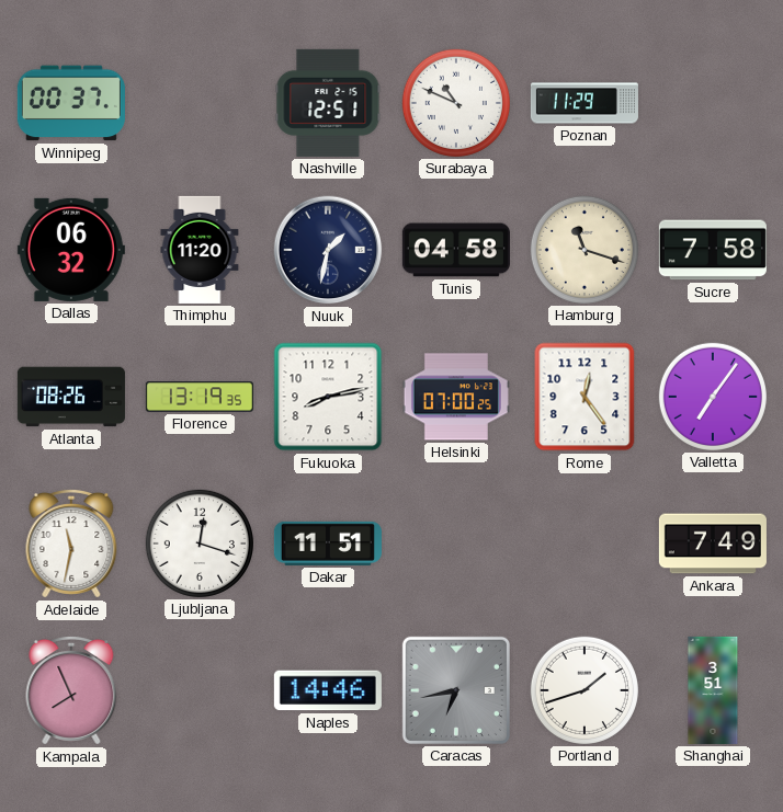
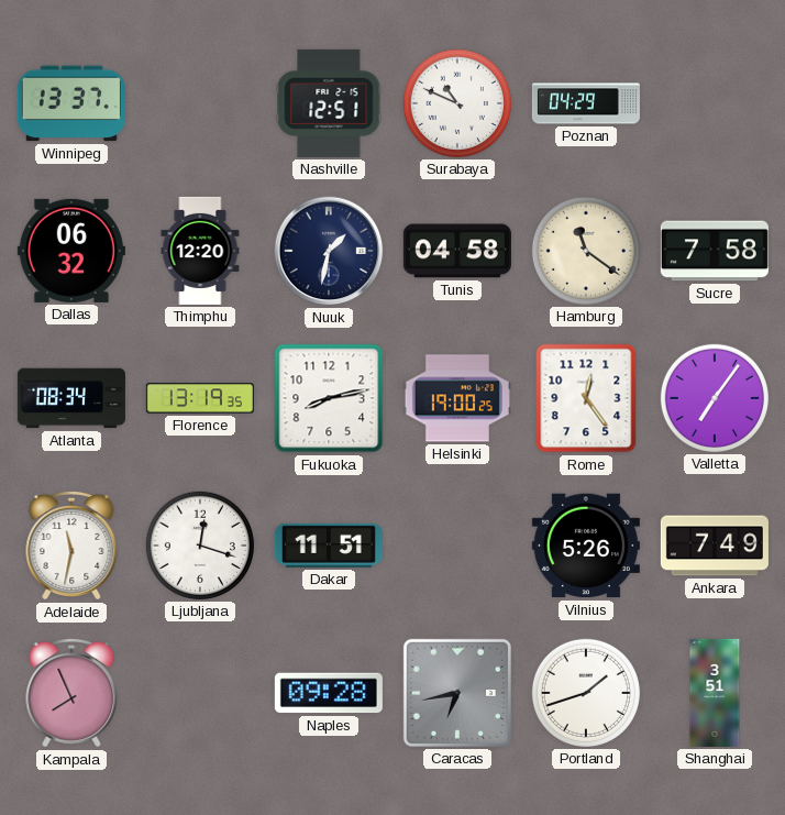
Winnipeg: 00:37 -> 13:37 (71, 103)
Poznan: 11:29 -> 04:29 (586, 103)
Thimphu: 11:20 -> 12:20 (200, 251)
Hamburg: 11:18 -> 11:21 (586, 251)
Atlanta: 08:26 -> 08:34 (71, 398)
Helsinki: 07:00 -> 19:00 (457, 398)
Vilnius: none -> 5:26 (586, 546)
Naples: 14:46 -> 09:28 (329, 693)
